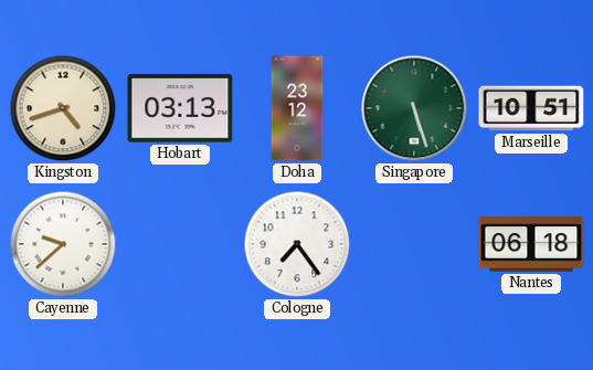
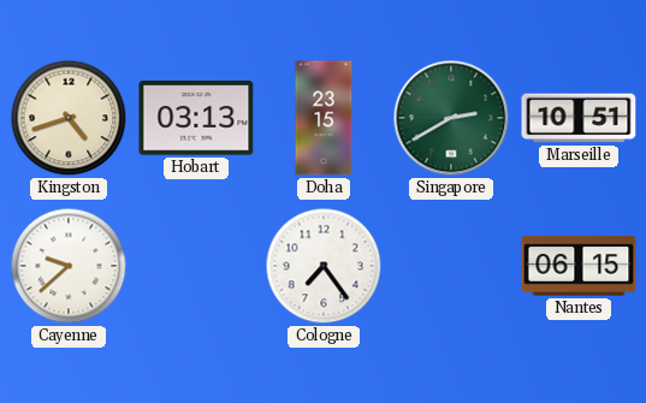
Doha: 23:12 -> 23:15 (324, 118)
Singapore: 5:27 -> 2:40 (451, 118)
Nantes: 06:18 -> 06:15 (579, 266)
